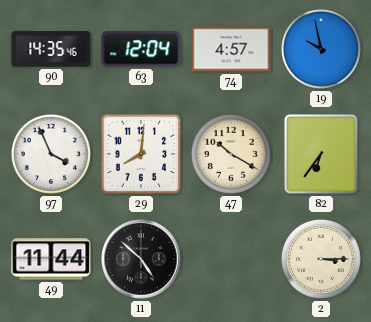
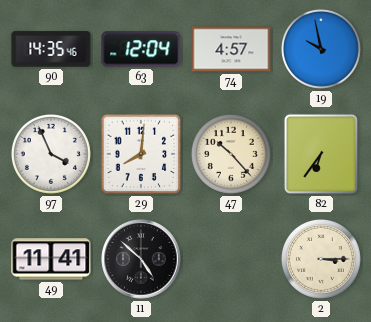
47: 10:20 -> 10:23 (231, 154)
49: 11:44 -> 11:41 (51, 259)
